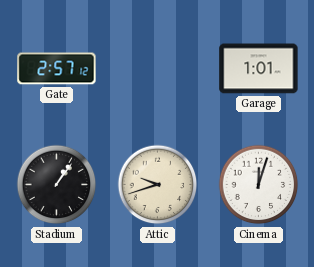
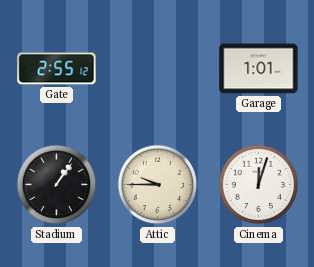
Gate: 2:57 -> 2:55 (57, 69)
Attic: 9:42 -> 9:45 (158, 185)
